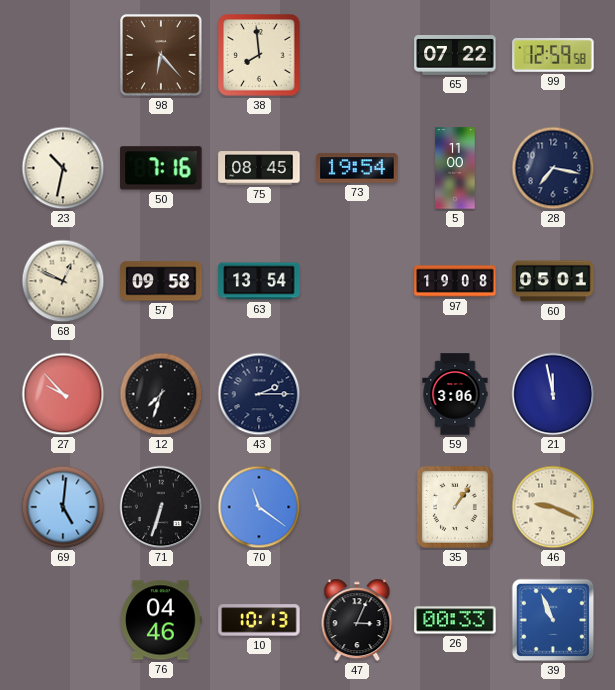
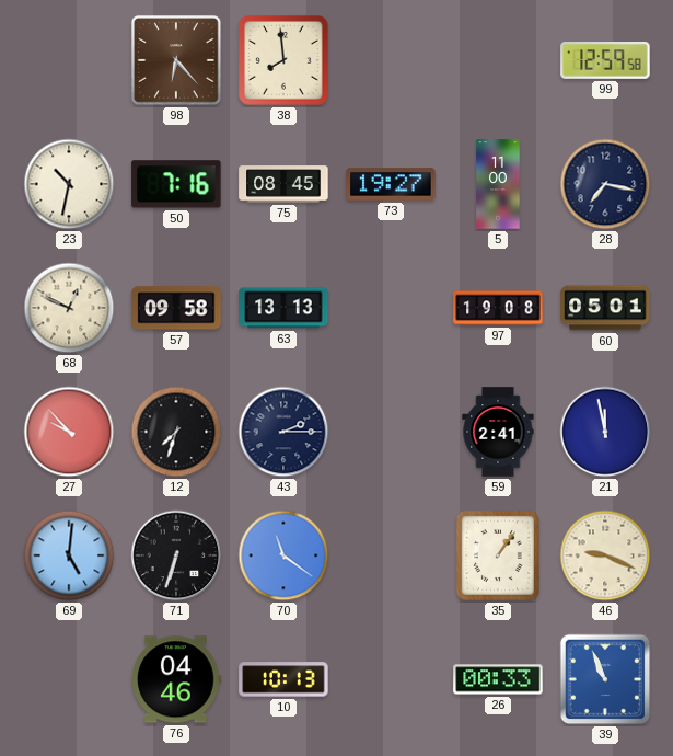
65: 07:22 -> none (455, 56)
73: 19:54 -> 19:27 (391, 184)
63: 13:54 -> 13:13 (283, 308)
59: 3:06 -> 2:41 (498, 432)
47: 3:04 -> none (357, 620)
